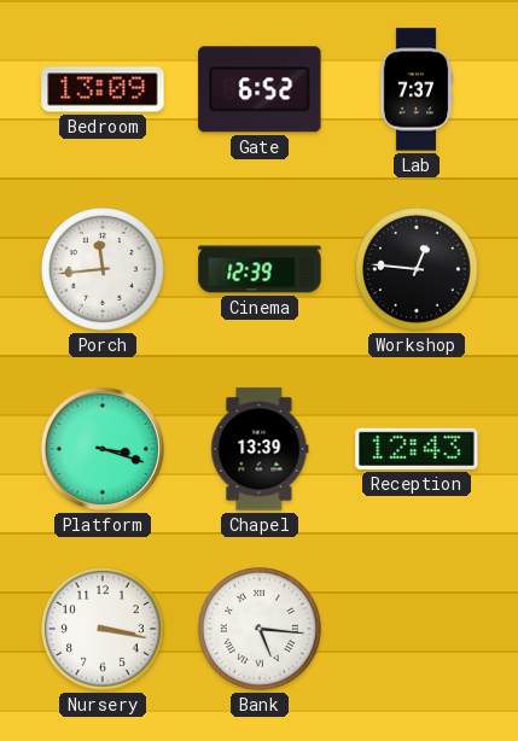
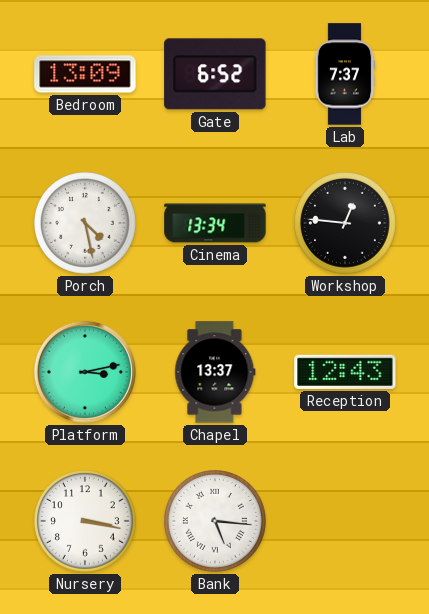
Porch: 11:44 -> 4:28 (86, 224)
Cinema: 12:39 -> 13:34 (215, 223)
Platform: 3:18 -> 3:13 (85, 372)
Chapel: 13:39 -> 13:37 (215, 372)
